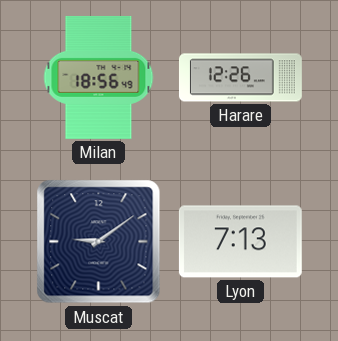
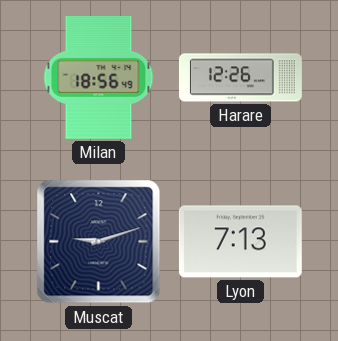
Muscat: 9:09 -> 9:12 (99, 242)
